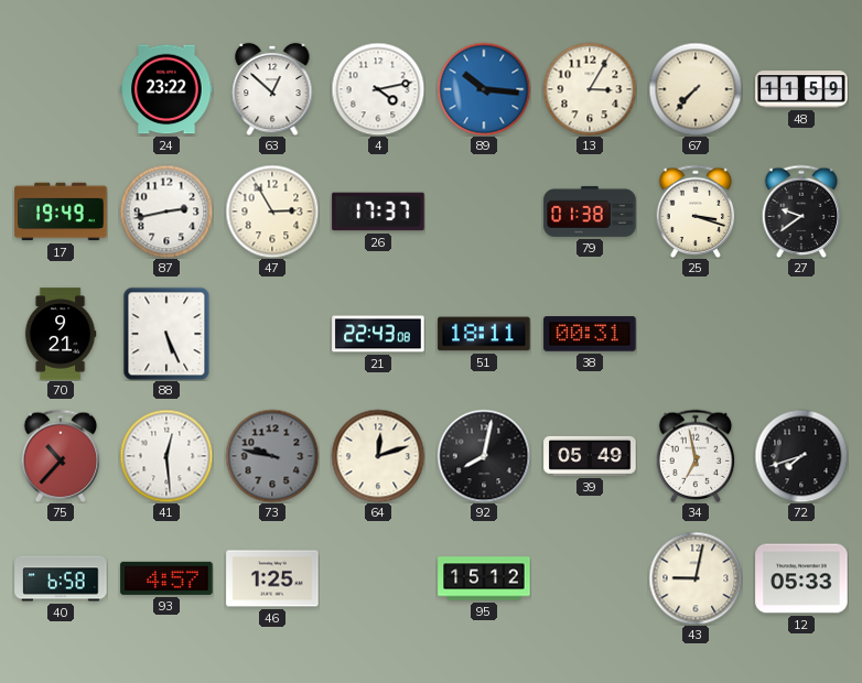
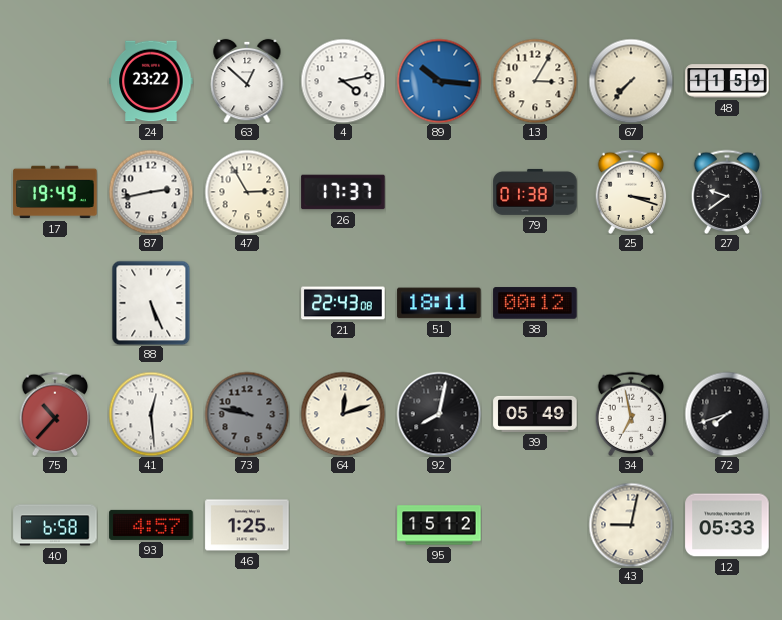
70: 9:21 -> none (61, 334)
38: 00:31 -> 00:12 (535, 303)
